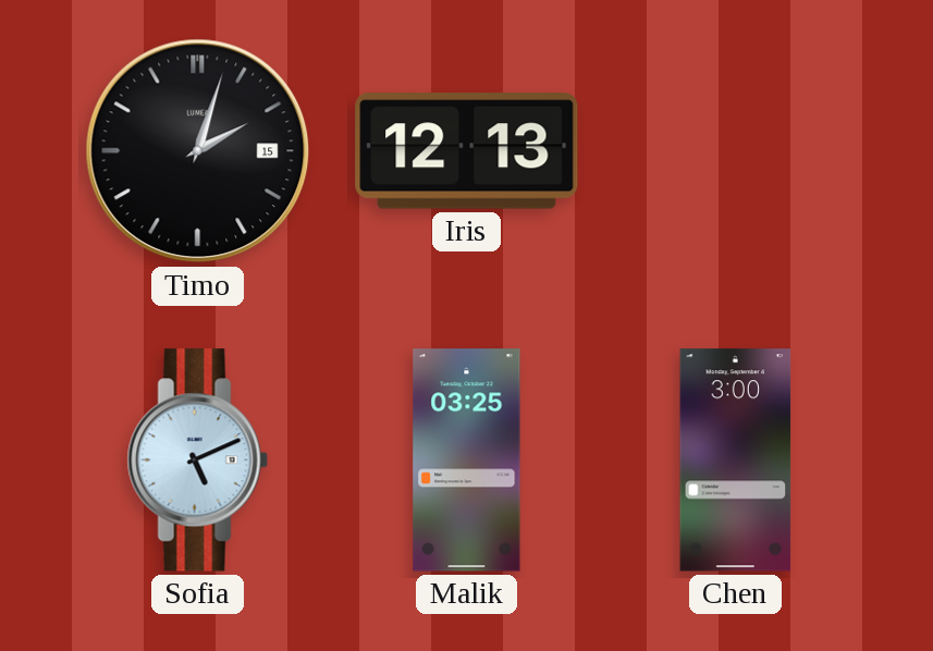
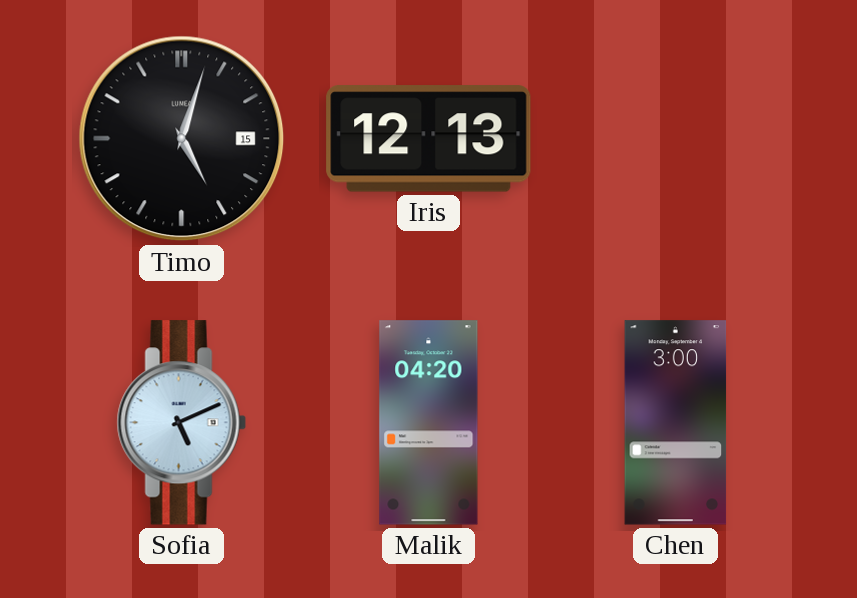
Timo: 2:03 -> 5:03 (182, 139)
Malik: 03:25 -> 04:20 (429, 423)
